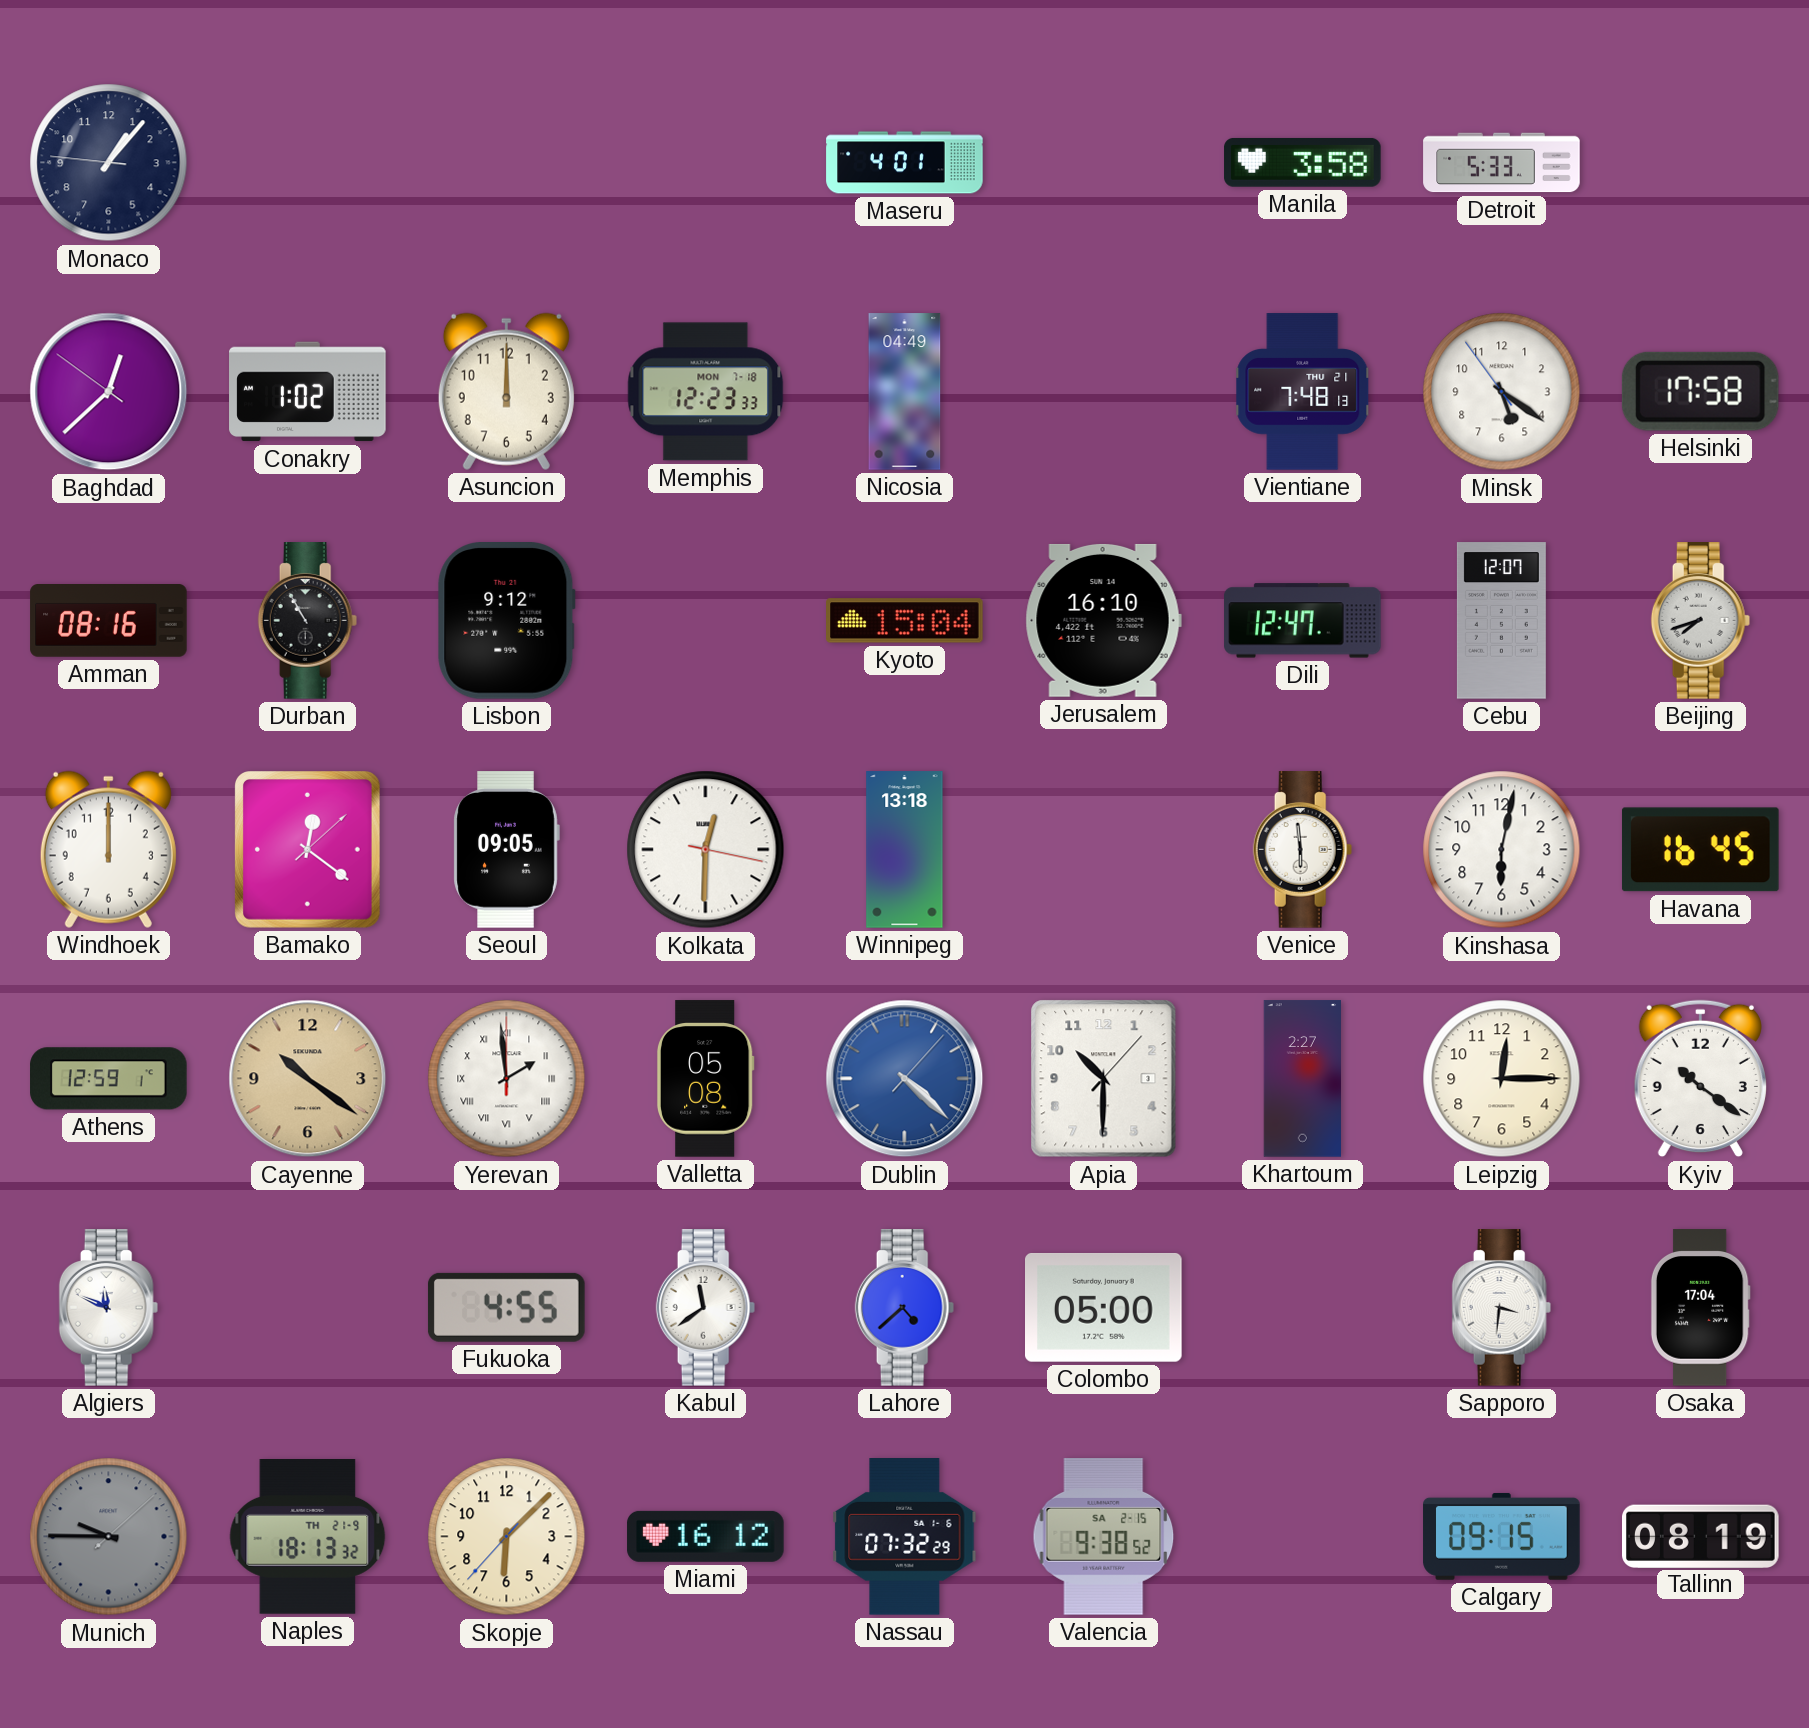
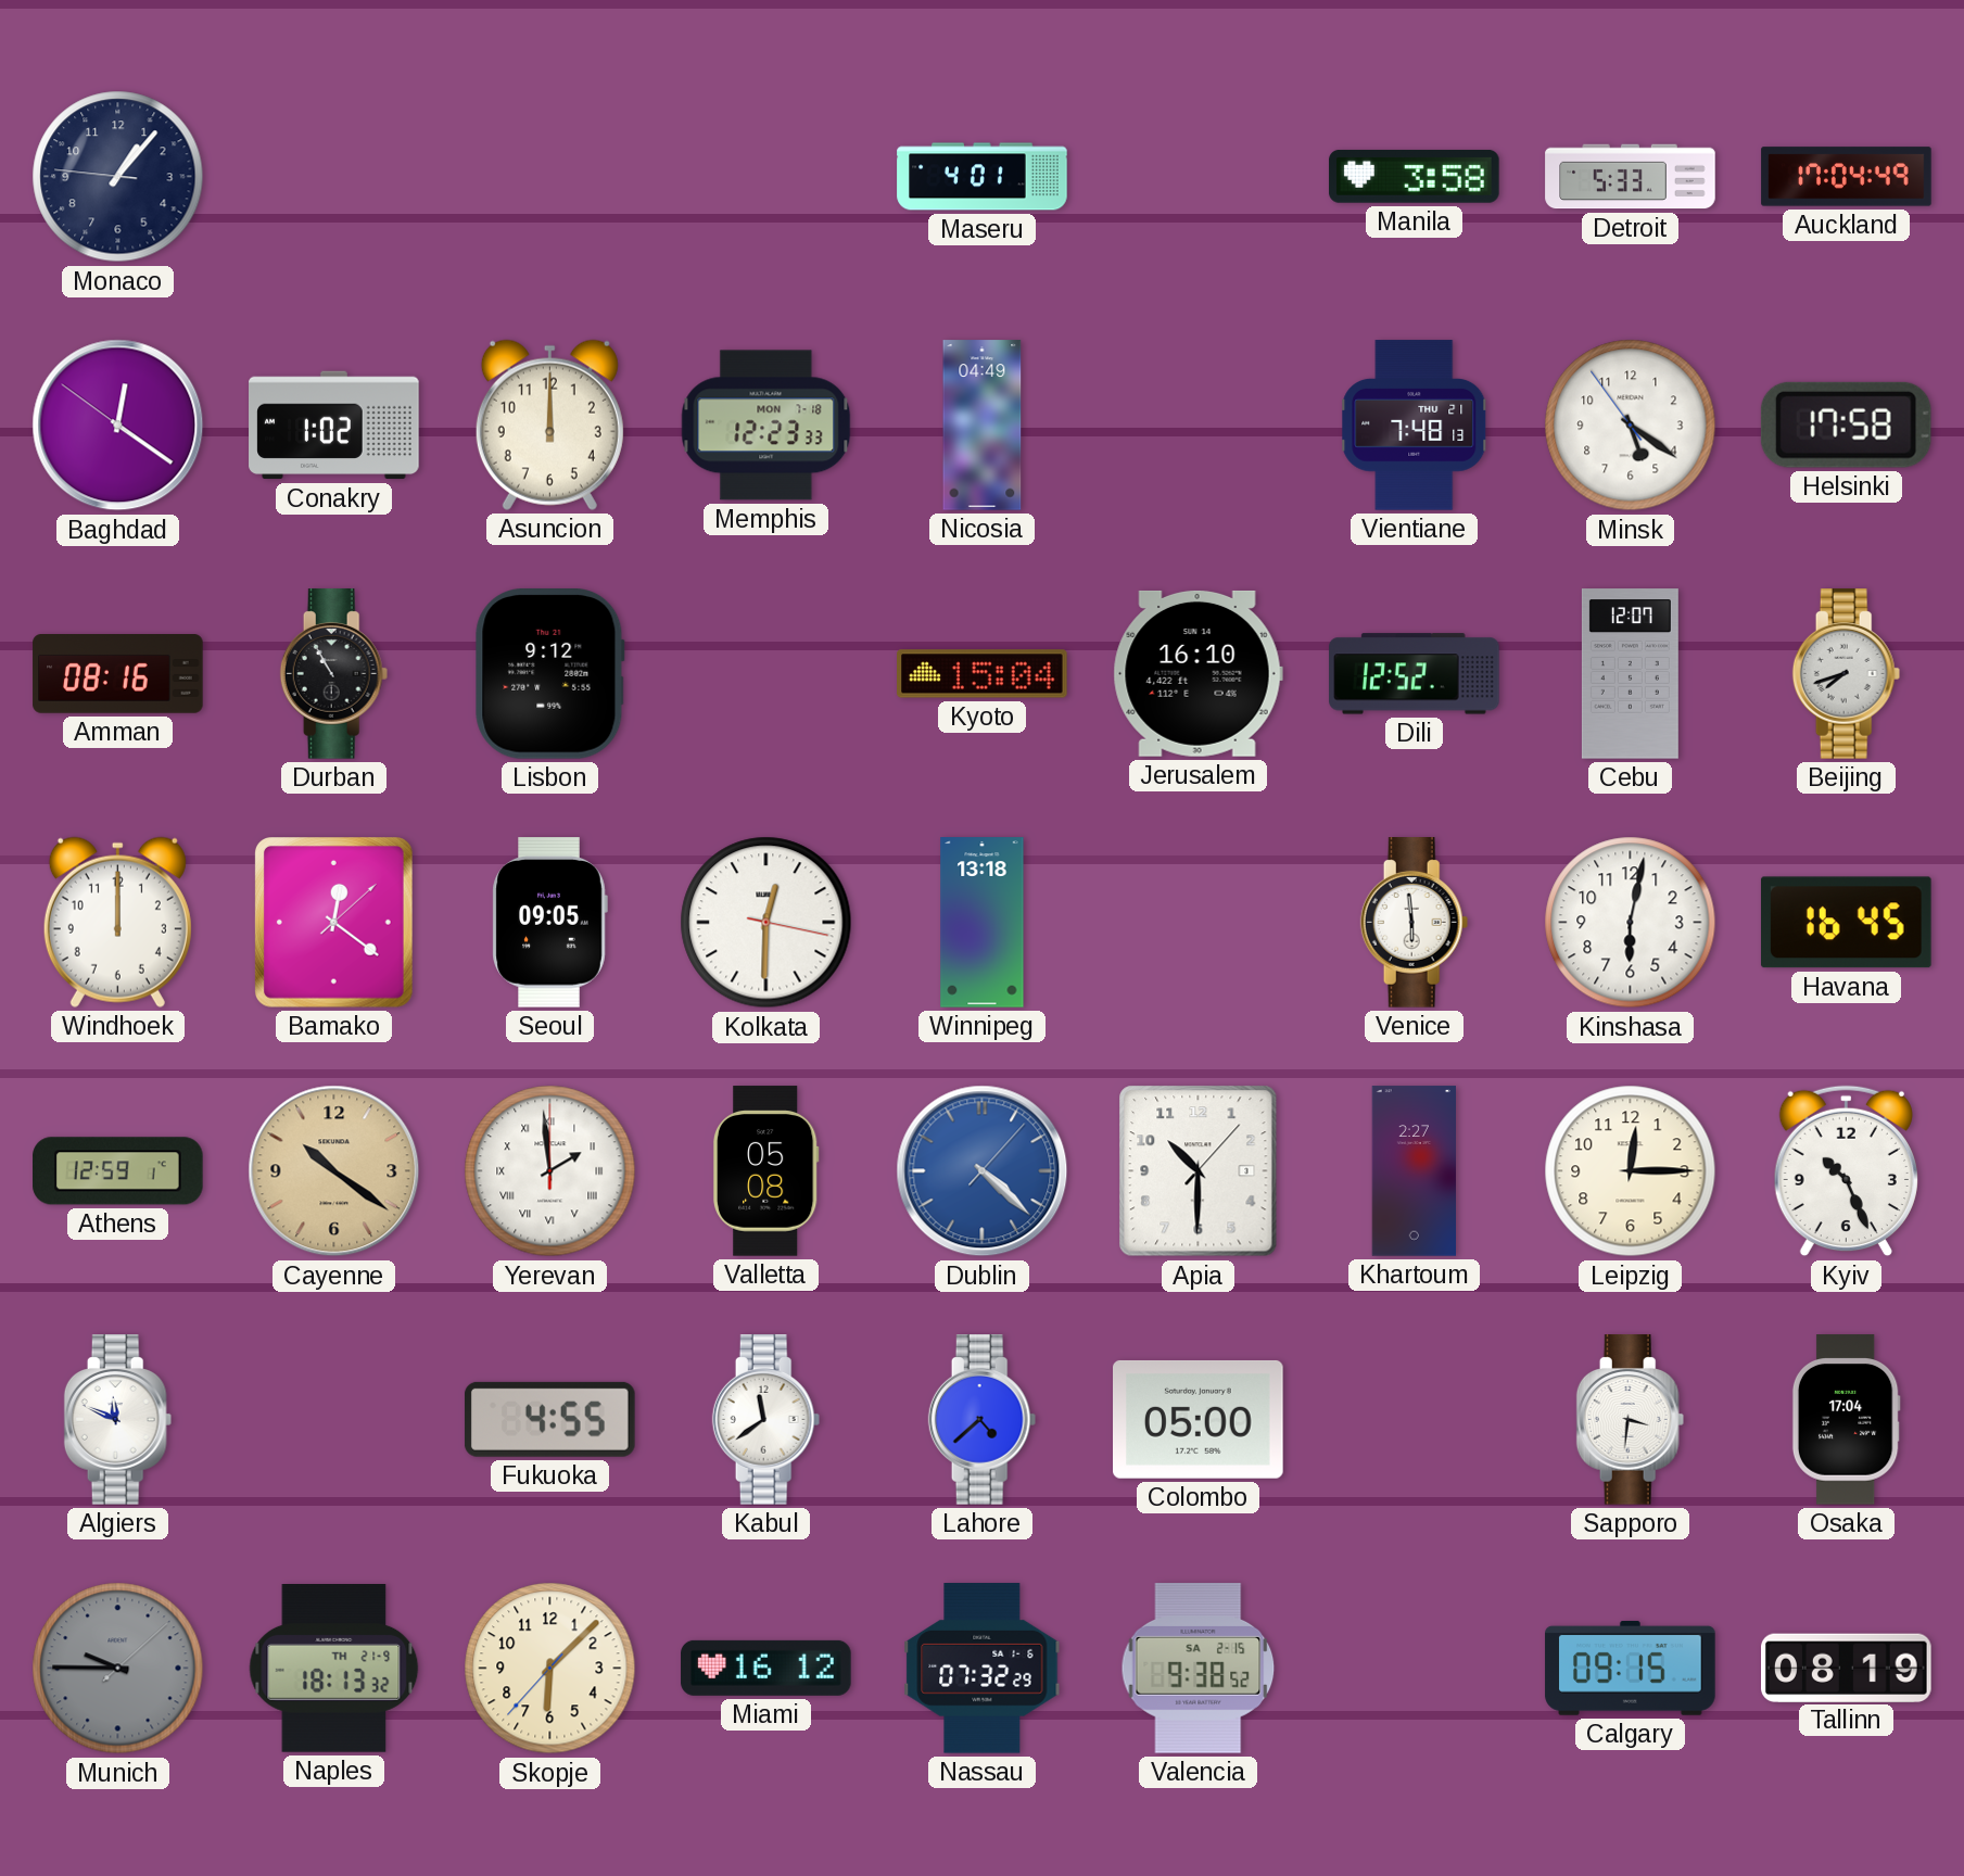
Auckland: none -> 17:04 (1847, 177)
Baghdad: 12:37 -> 12:20 (118, 426)
Dili: 12:47 -> 12:52 (1415, 674)
Kyiv: 10:21 -> 10:26 (1846, 1171)
